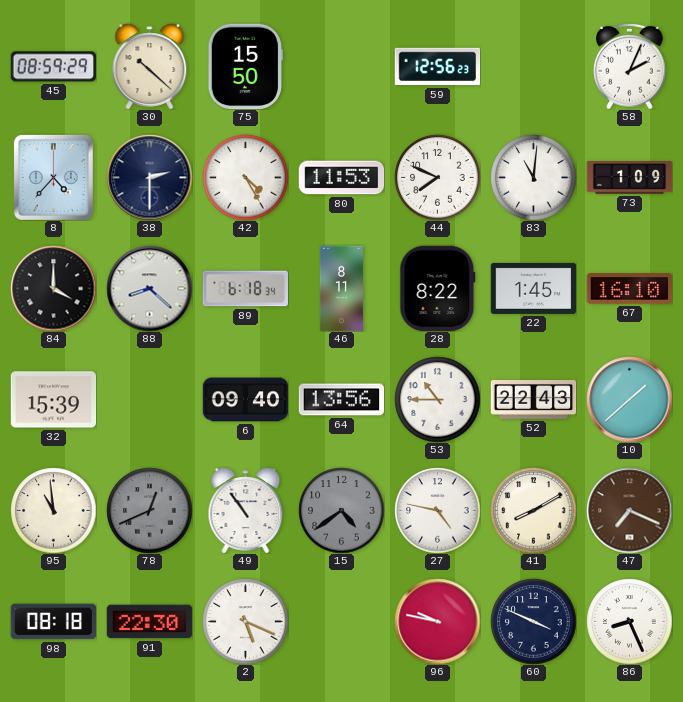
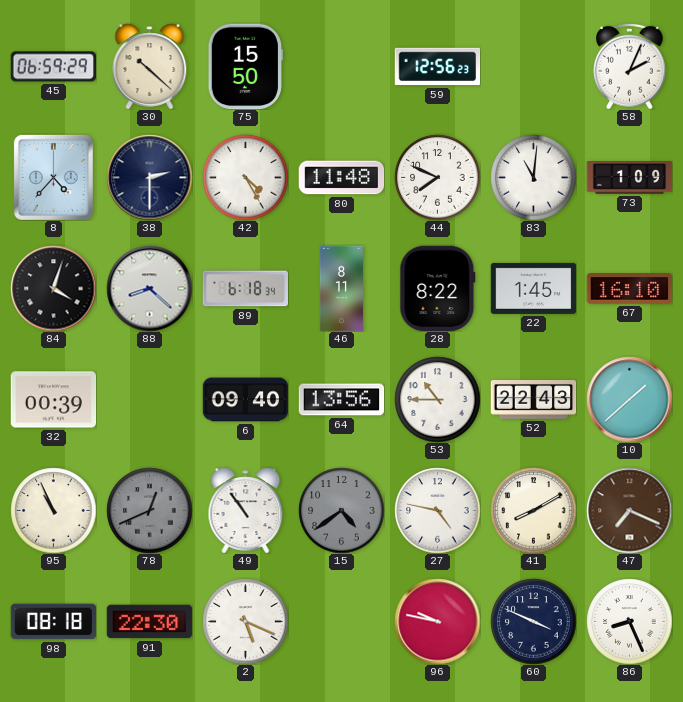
45: 08:59 -> 06:59 (53, 67)
80: 11:53 -> 11:48 (341, 178)
84: 4:00 -> 4:03 (53, 288)
32: 15:39 -> 00:39 (53, 400)
95: 10:59 -> 10:56 (53, 510)
